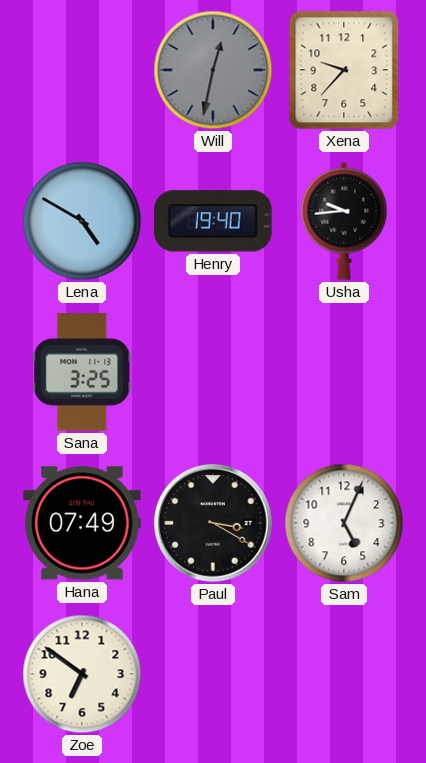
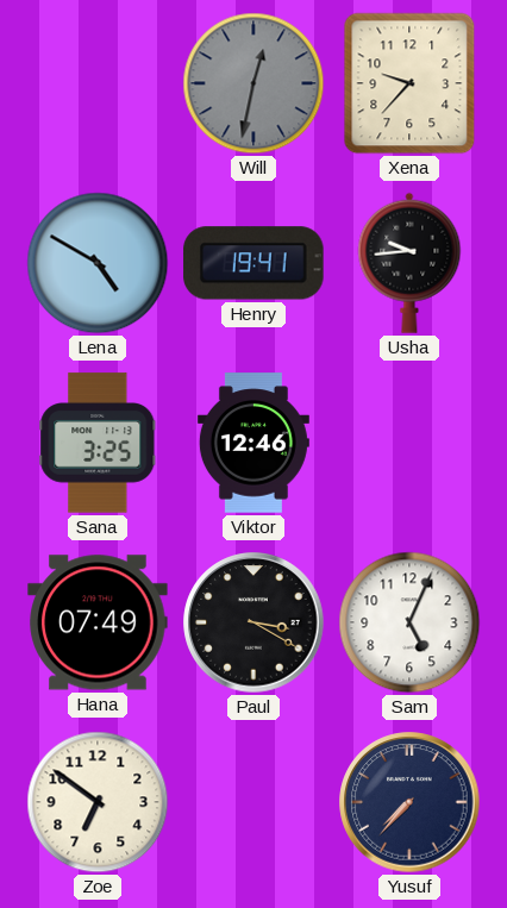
Henry: 19:40 -> 19:41 (253, 263)
Viktor: none -> 12:46 (253, 443)
Yusuf: none -> 7:37 (409, 802)
